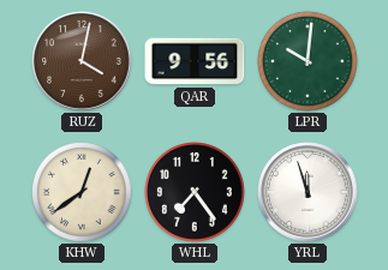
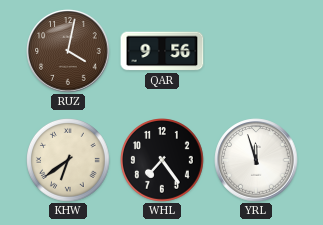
LPR: 10:01 -> none (309, 62)
KHW: 12:39 -> 6:39 (69, 161)
